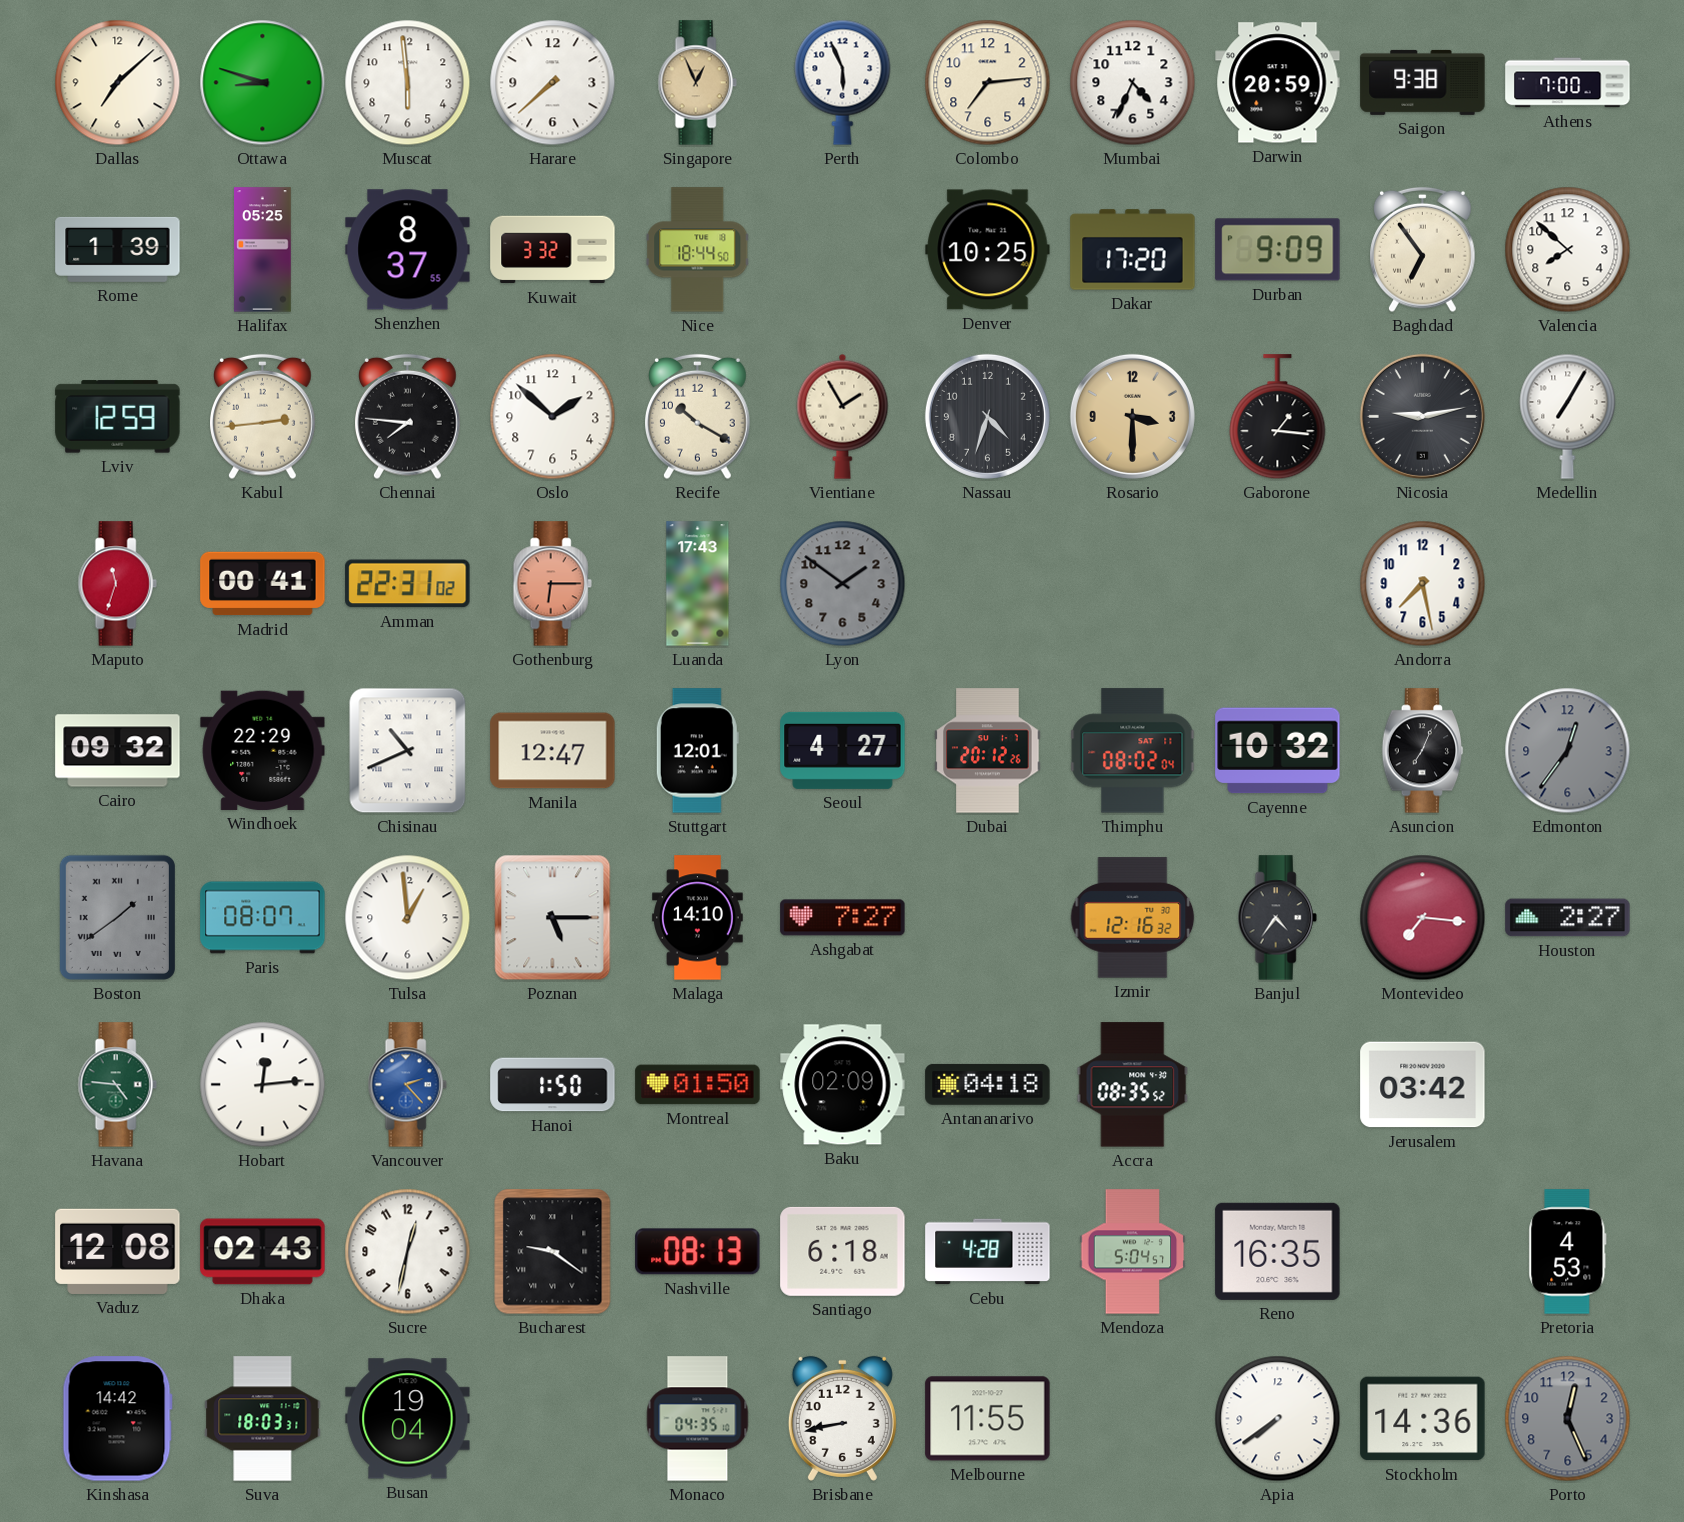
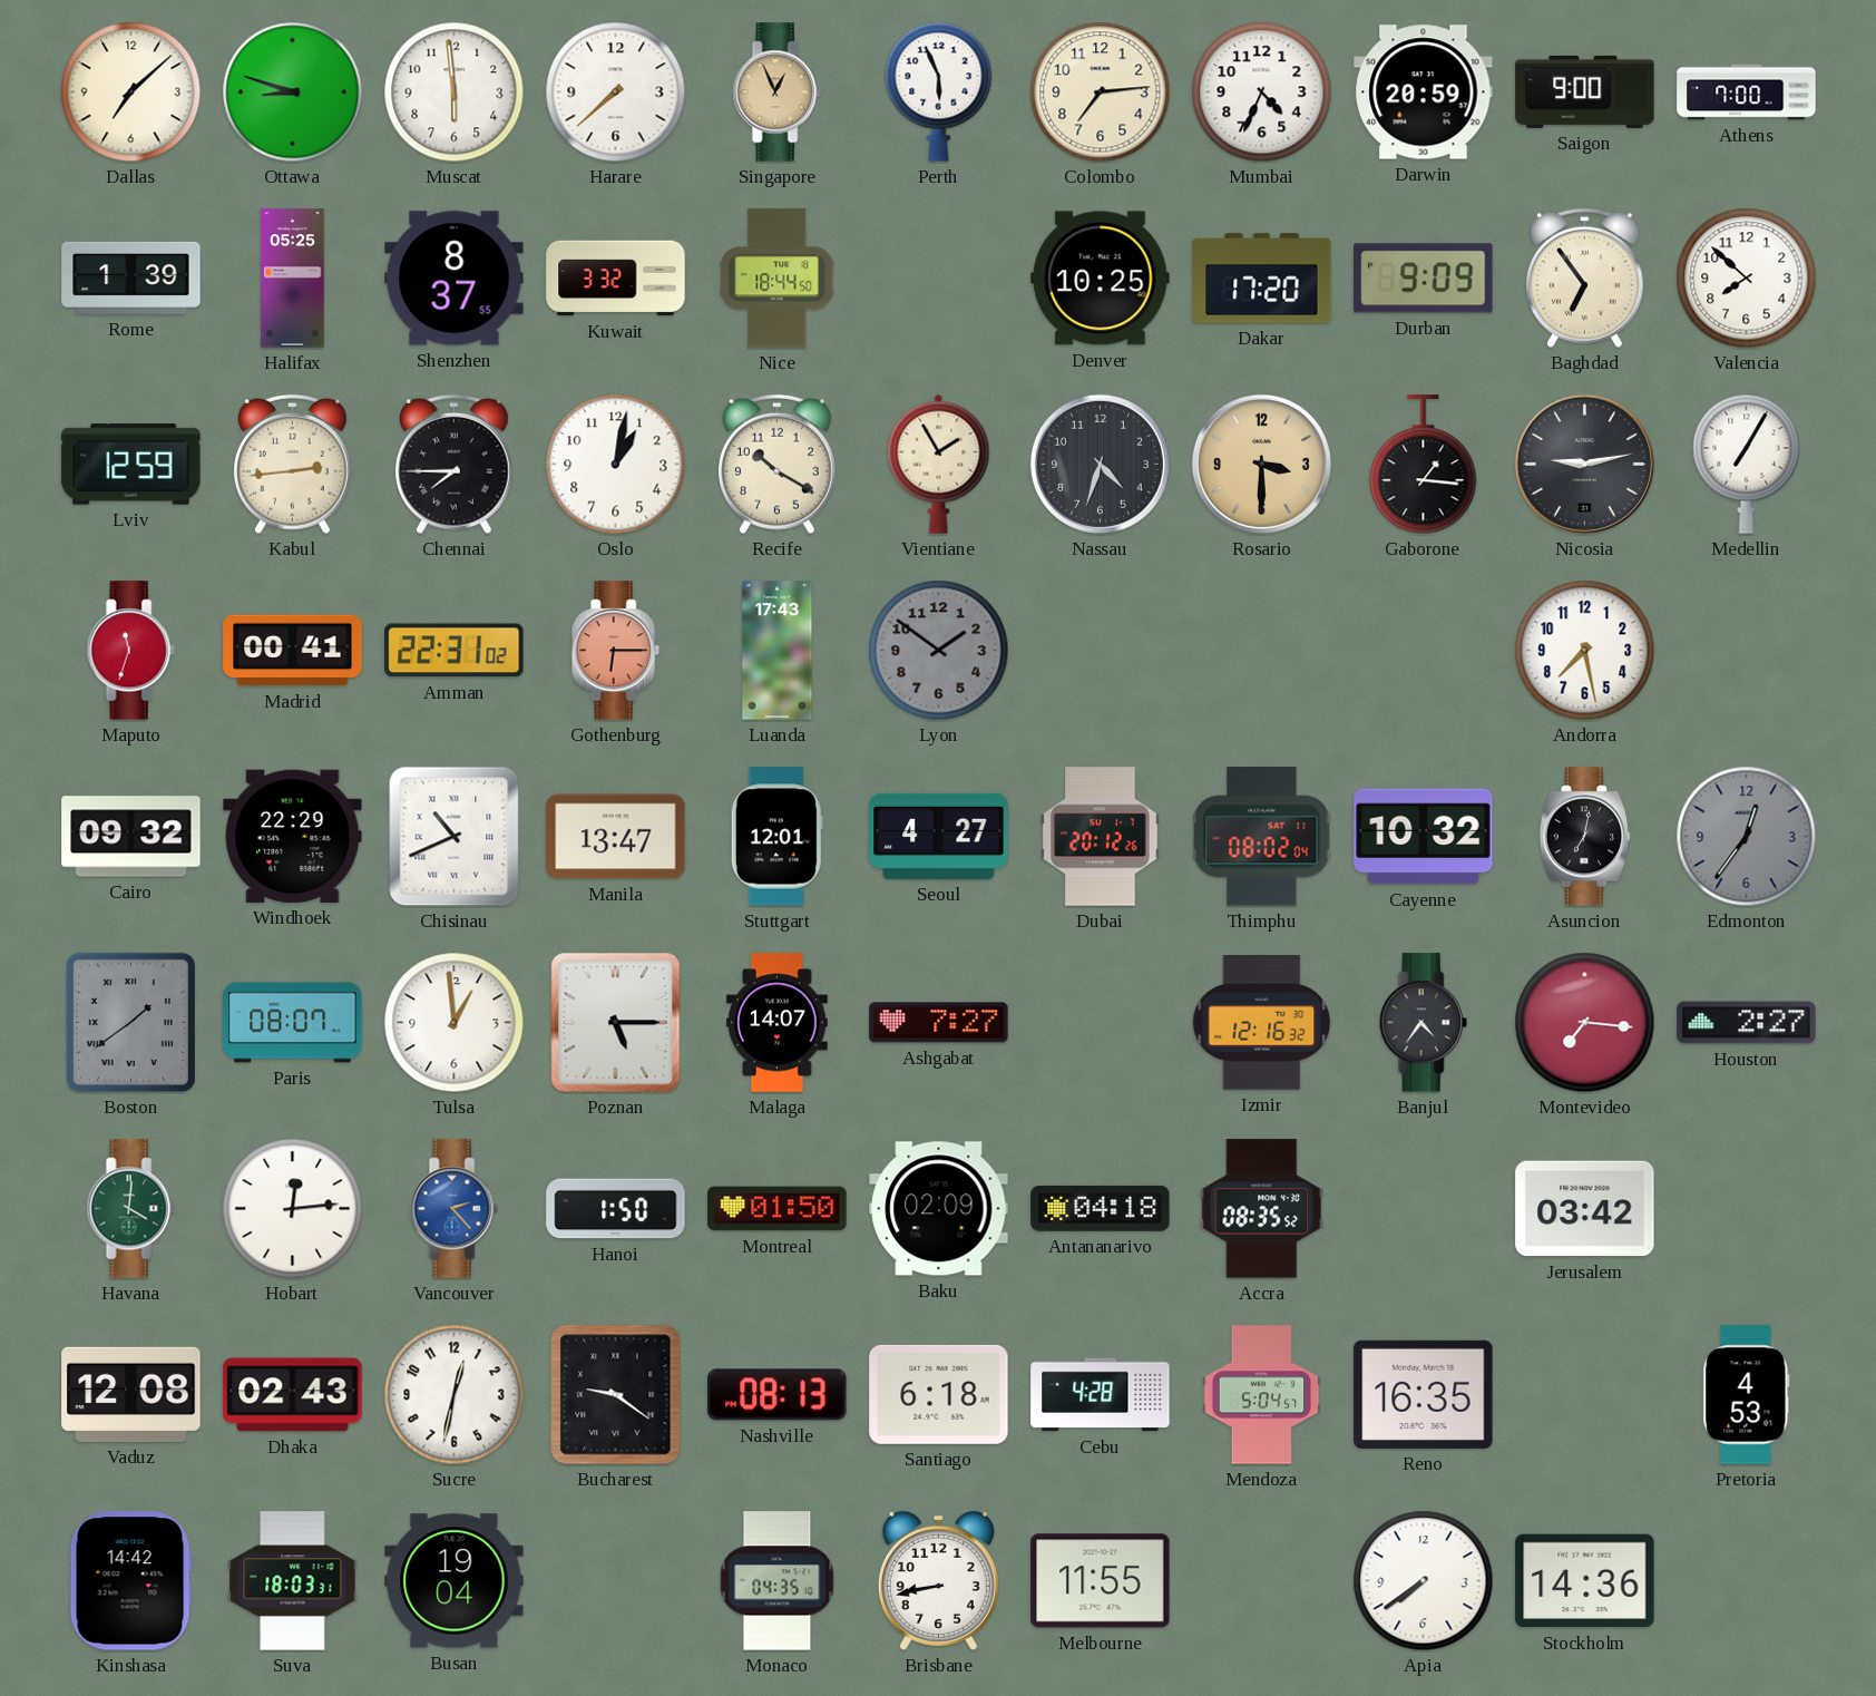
Saigon: 9:38 -> 9:00 (1585, 91)
Chennai: 7:46 -> 7:45 (455, 465)
Oslo: 1:52 -> 1:02 (616, 465)
Manila: 12:47 -> 13:47 (616, 837)
Asuncion: 7:04 -> 7:02 (1585, 837)
Malaga: 14:10 -> 14:07 (778, 1023)
Havana: 4:46 -> 4:01 (130, 1209)
Porto: 12:26 -> none (1568, 1419)
